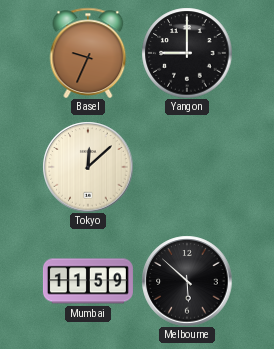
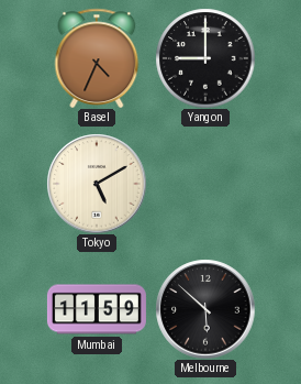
Basel: 9:34 -> 4:34 (97, 58)
Tokyo: 12:08 -> 5:10 (97, 184)
